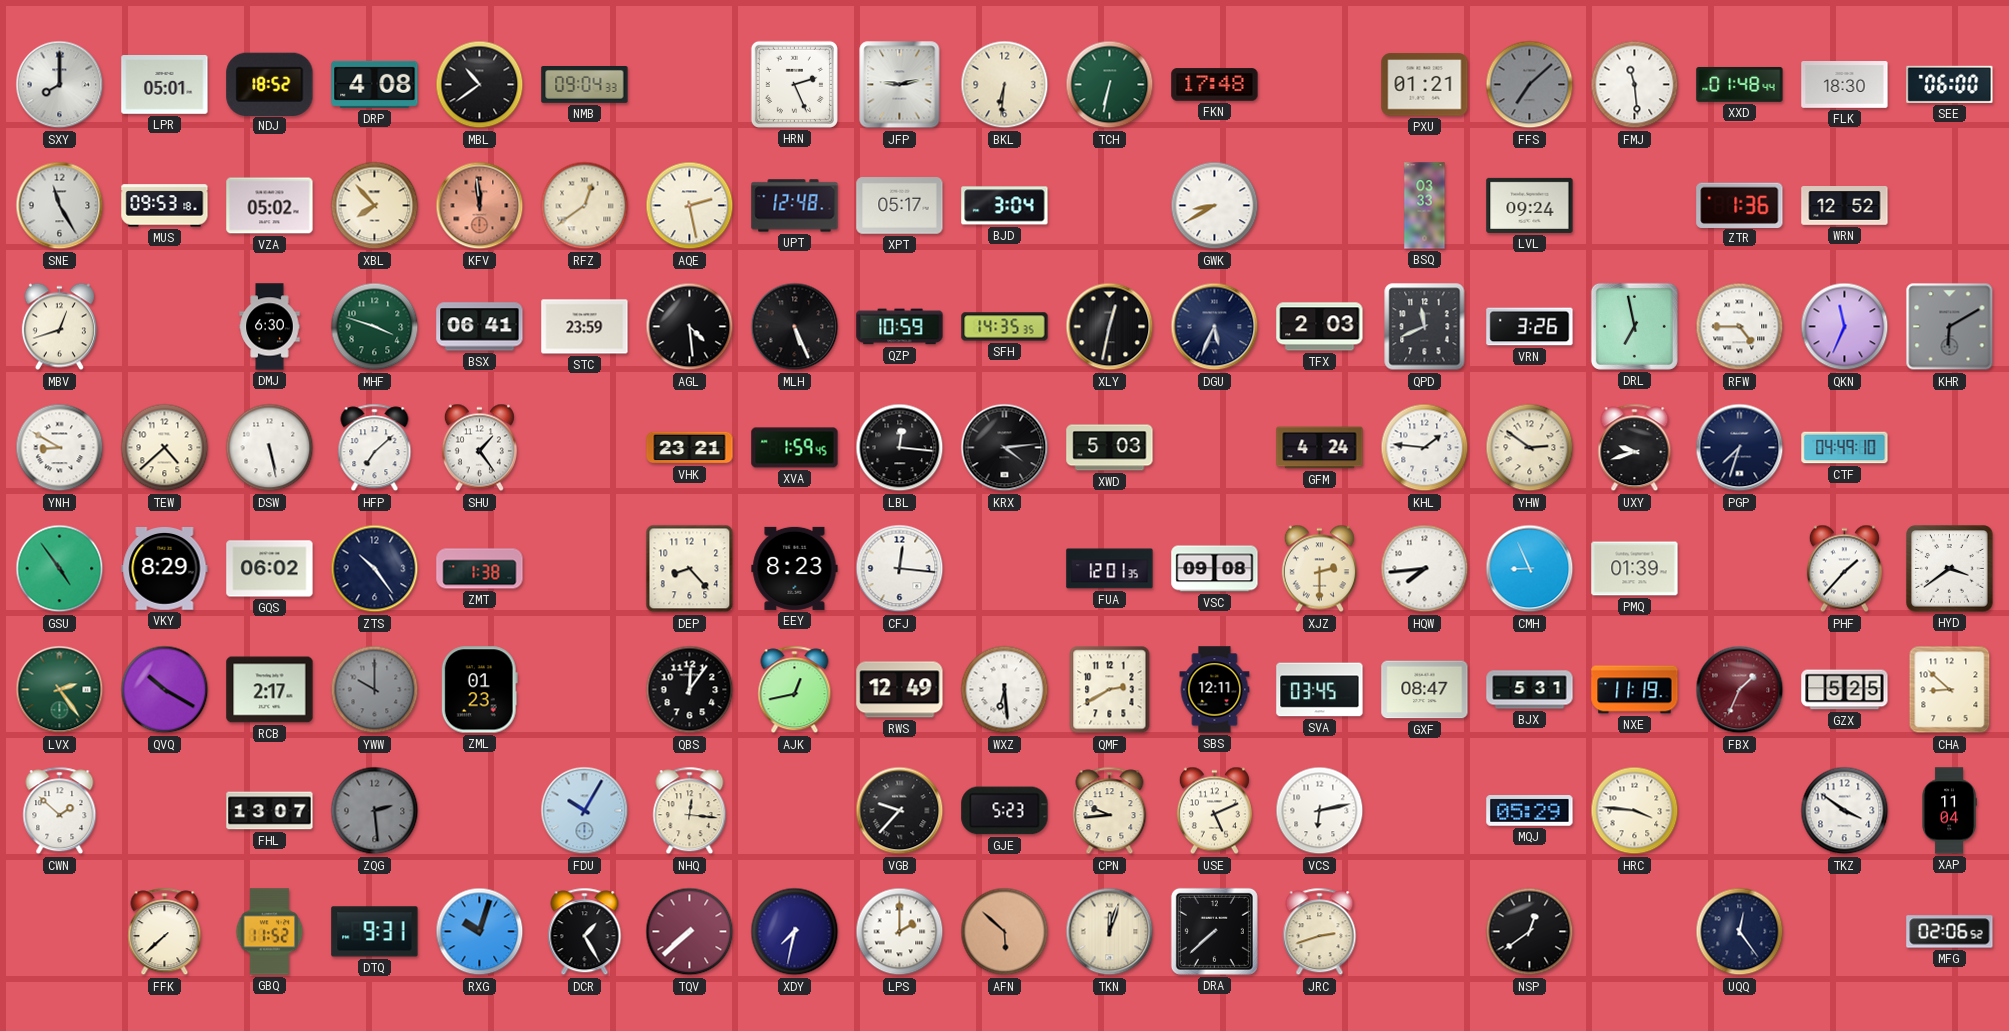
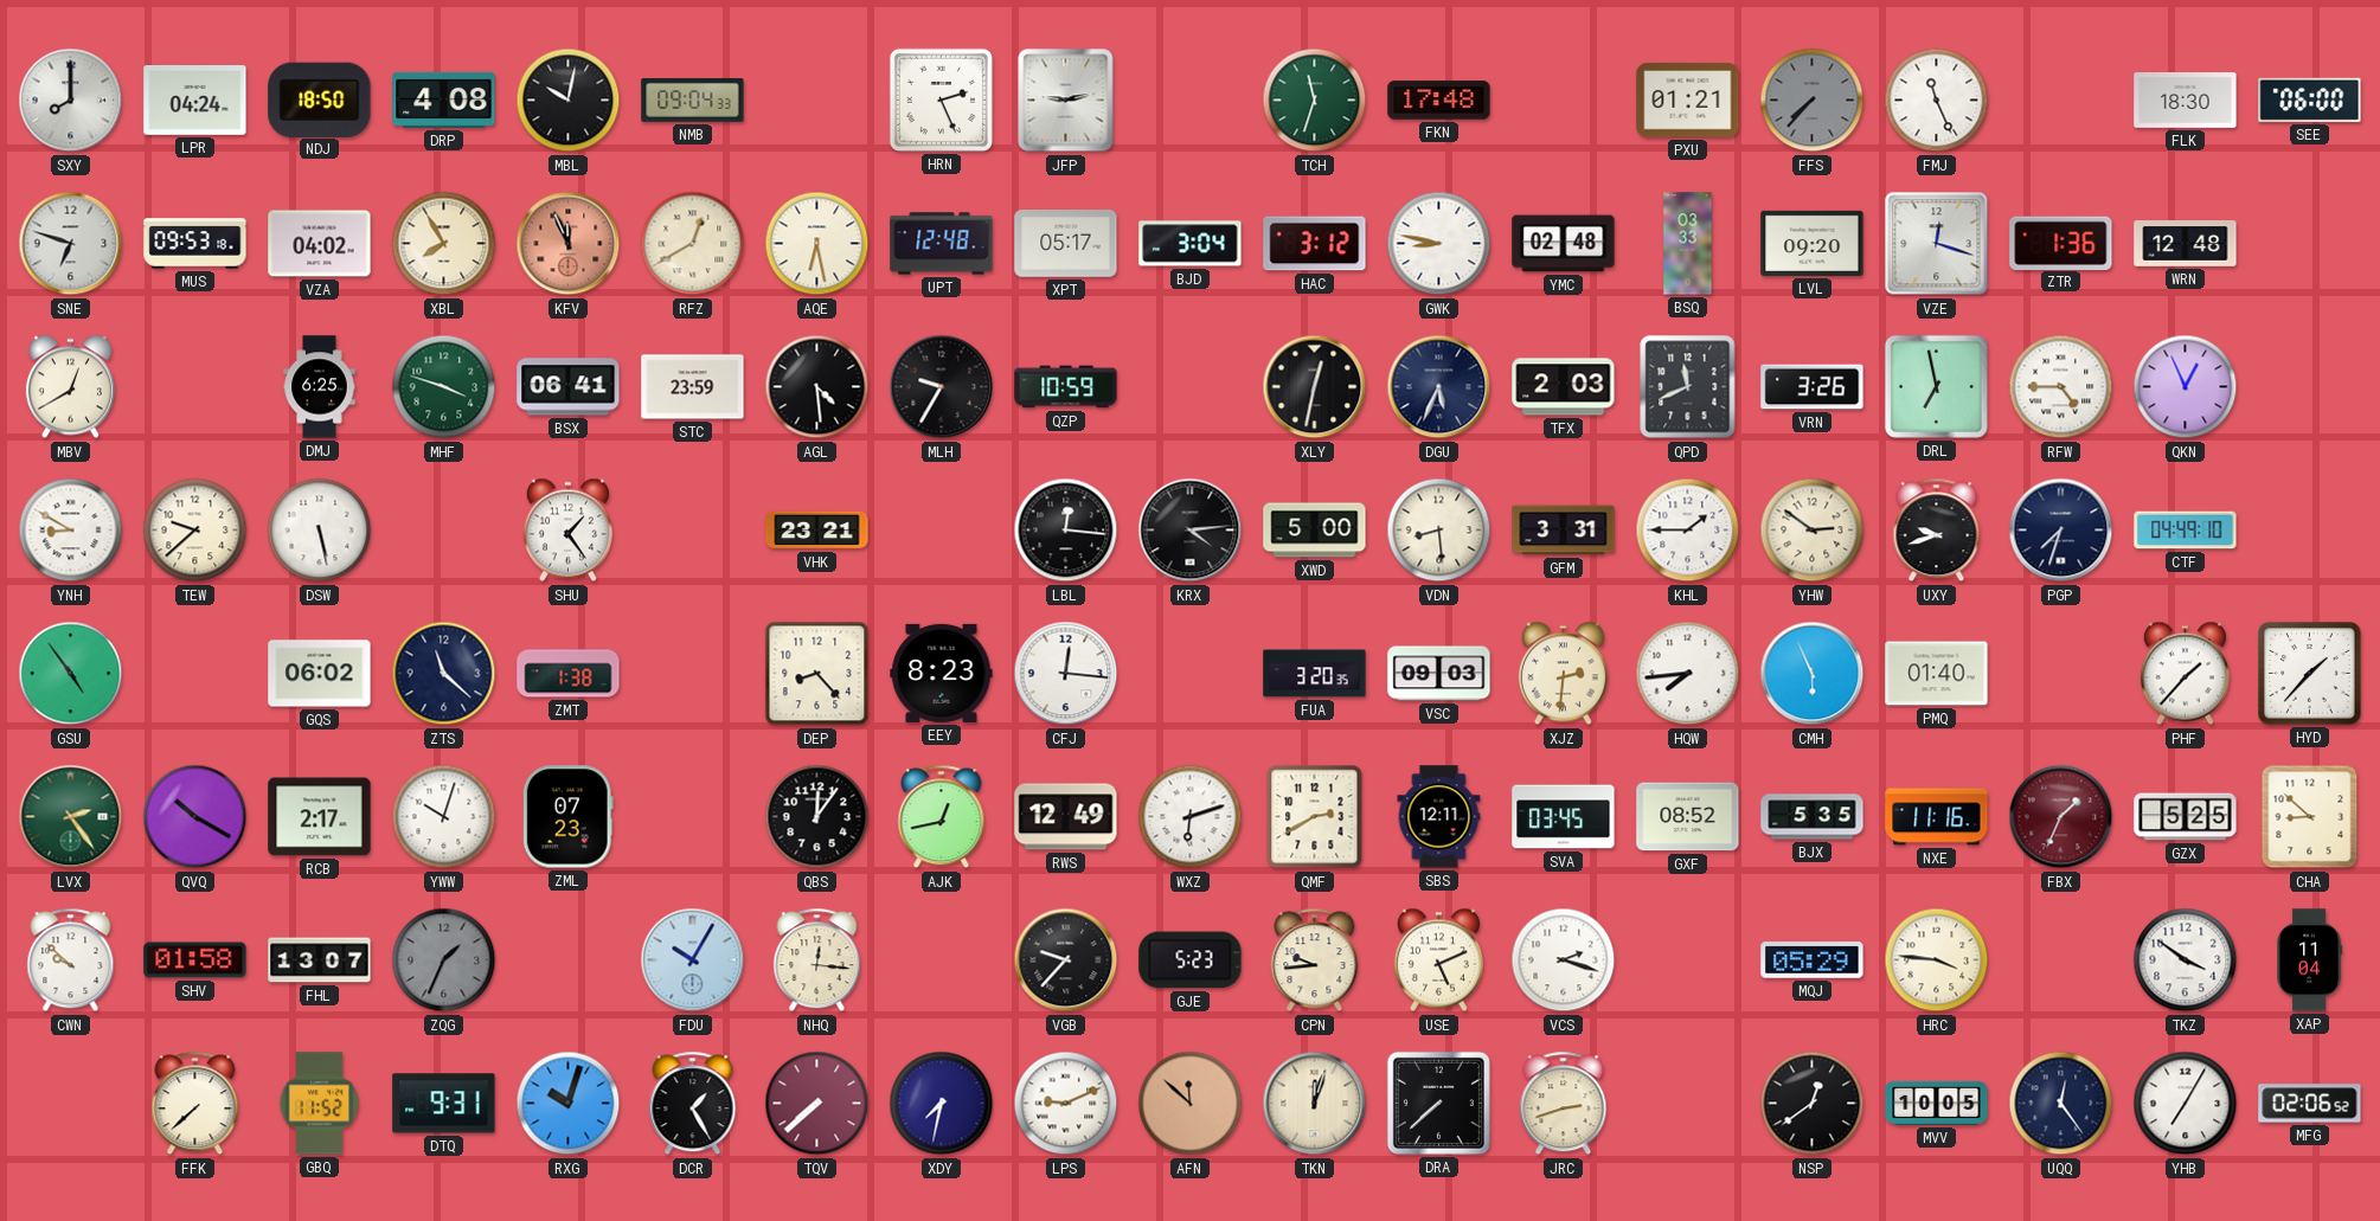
LPR: 05:01 -> 04:24 (195, 101)
NDJ: 18:52 -> 18:50 (320, 99)
MBL: 10:39 -> 10:02 (569, 101)
BKL: 6:31 -> none (1005, 85)
TCH: 6:32 -> 11:33 (1315, 101)
FFS: 7:08 -> 7:37 (1813, 101)
FMJ: 11:29 -> 11:26 (1937, 101)
XXD: 01:48 -> none (1740, 85)
SNE: 11:25 -> 6:48 (71, 244)
VZA: 05:02 -> 04:02 (320, 244)
XBL: 7:53 -> 7:55 (444, 244)
KFV: 11:59 -> 11:56 (569, 244)
RFZ: 12:39 -> 12:40 (693, 244)
AQE: 2:28 -> 6:28 (817, 244)
HAC: none -> 3:12 (1315, 244)
GWK: 8:40 -> 8:47 (1439, 244)
YMC: none -> 02:48 (1564, 244)
LVL: 09:24 -> 09:20 (1813, 243)
VZE: none -> 12:18 (1937, 244)
WRN: 12:52 -> 12:48 (2186, 244)
MBV: 12:42 -> 12:40 (70, 387)
DMJ: 6:30 -> 6:25 (320, 387)
MLH: 5:26 -> 9:35 (942, 387)
SFH: 14:35 -> none (1005, 327)
QKN: 11:34 -> 12:56 (2186, 387)
KHR: 6:10 -> none (1950, 327)
TEW: 4:38 -> 9:38 (195, 531)
HFP: 7:08 -> none (375, 448)
XVA: 1:59 -> none (795, 448)
XWD: 5:03 -> 5:00 (1315, 531)
VDN: none -> 8:29 (1439, 531)
GFM: 4:24 -> 3:31 (1564, 531)
KHL: 1:46 -> 1:45 (1688, 531)
VKY: 8:29 -> none (165, 569)
ZTS: 10:24 -> 11:22 (444, 674)
FUA: 12:01 -> 3:20 (1315, 674)
VSC: 09:08 -> 09:03 (1439, 674)
XJZ: 2:30 -> 2:31 (1563, 674)
CMH: 8:56 -> 5:56 (1813, 674)
PMQ: 01:39 -> 01:40 (1937, 674)
HYD: 3:39 -> 1:37 (2310, 674)
YWW: 10:00 -> 10:03 (444, 817)
YWW dial: grey -> white (444, 817)
ZML: 01:23 -> 07:23 (567, 817)
WXZ: 6:29 -> 6:12 (1191, 817)
GXF: 08:47 -> 08:52 (1688, 817)
BJX: 5:31 -> 5:35 (1813, 817)
NXE: 11:19 -> 11:16 (1937, 817)
CWN: 1:52 -> 9:52 (71, 960)
SHV: none -> 01:58 (195, 960)
ZQG: 2:29 -> 1:34 (444, 960)
VCS: 6:13 -> 2:18 (1564, 960)
LPS: 2:00 -> 9:11 (1066, 1104)
AFN: 5:52 -> 11:52 (1191, 1104)
MVV: none -> 10:05 (1937, 1103)
YHB: none -> 7:05 (2186, 1104)
